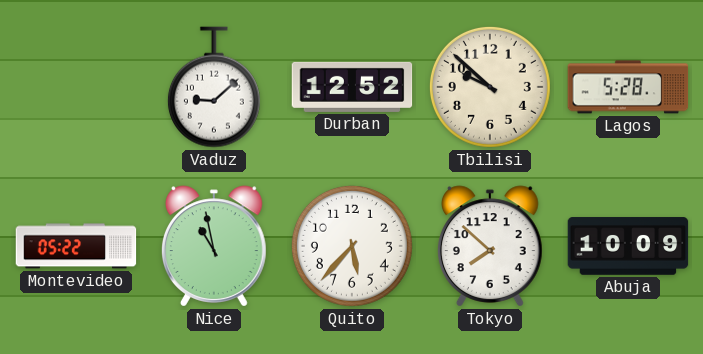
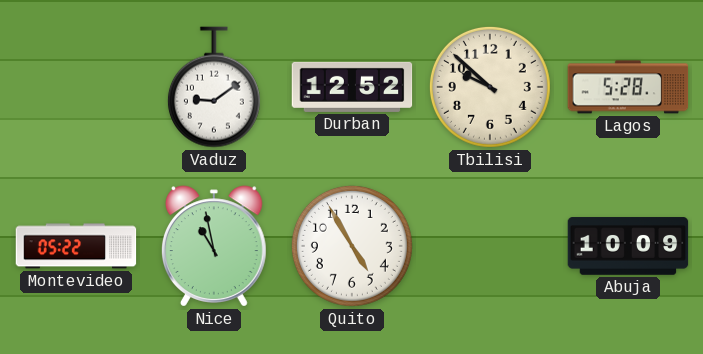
Vaduz: 9:08 -> 9:09 (214, 87)
Quito: 5:37 -> 4:55 (352, 246)
Tokyo: 7:52 -> none (490, 246)
